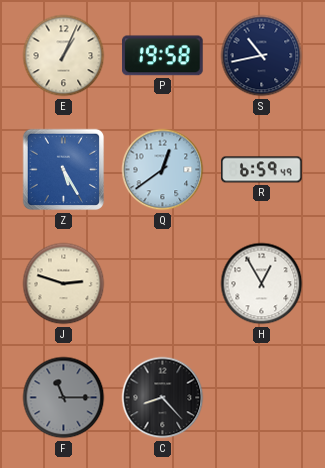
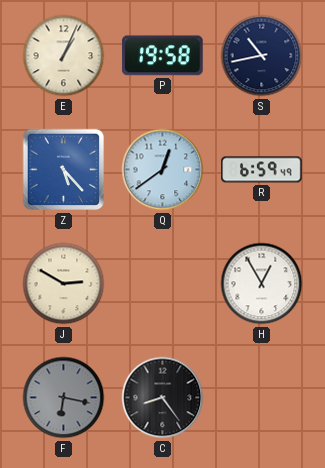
Z: 5:25 -> 5:23 (64, 170)
J: 2:48 -> 2:50 (64, 284)
F: 11:15 -> 6:17 (64, 398)
C: 8:23 -> 8:24 (163, 398)
